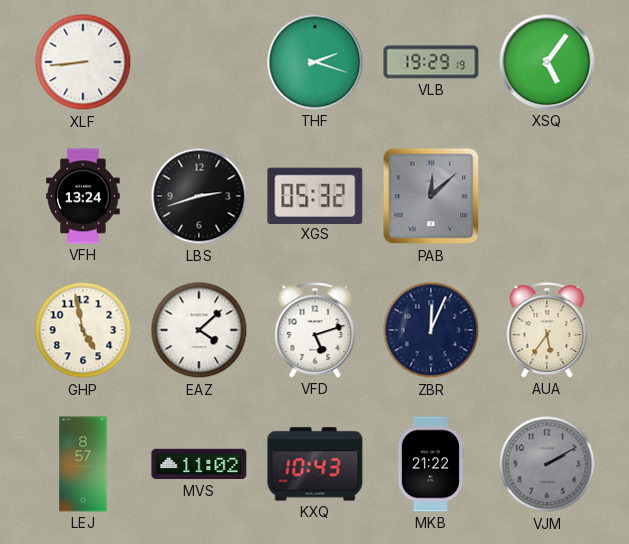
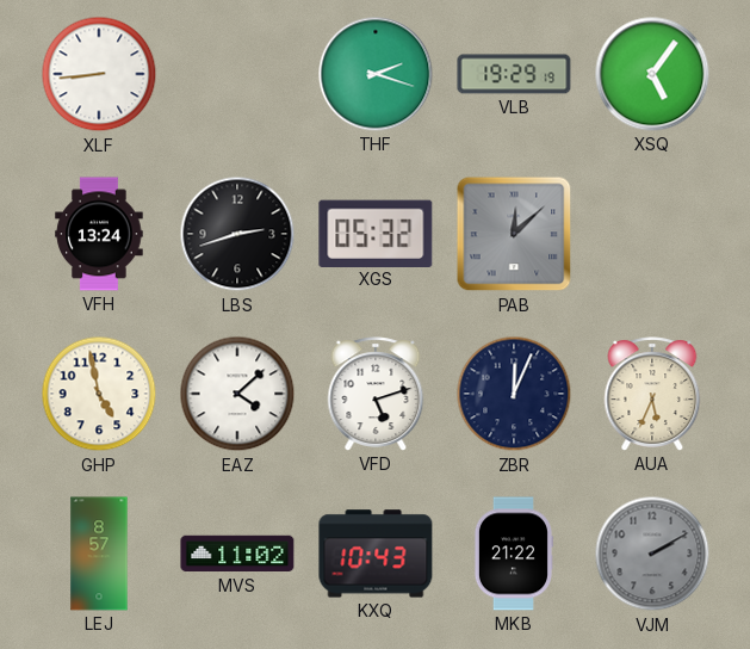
AUA: 5:36 -> 5:34 (652, 394)
